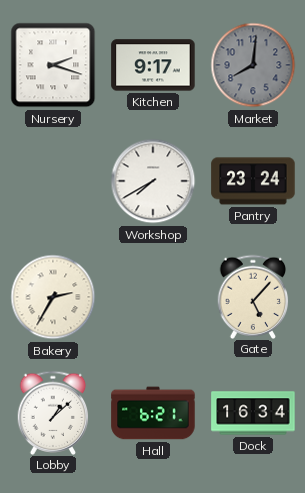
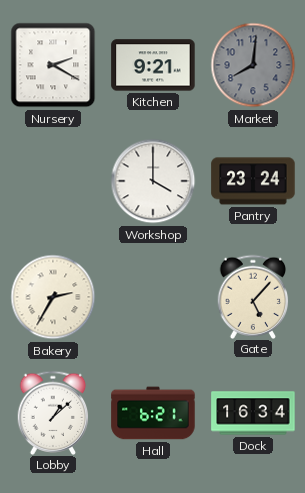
Nursery: 2:18 -> 2:20 (53, 65)
Kitchen: 9:17 -> 9:21 (153, 65)
Workshop: 7:40 -> 4:00 (153, 181)
